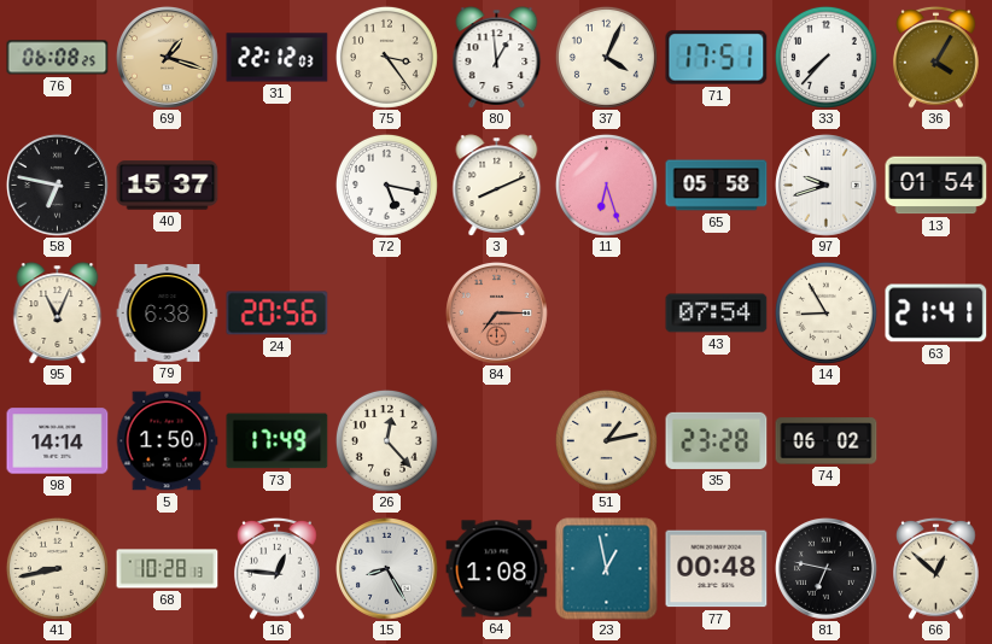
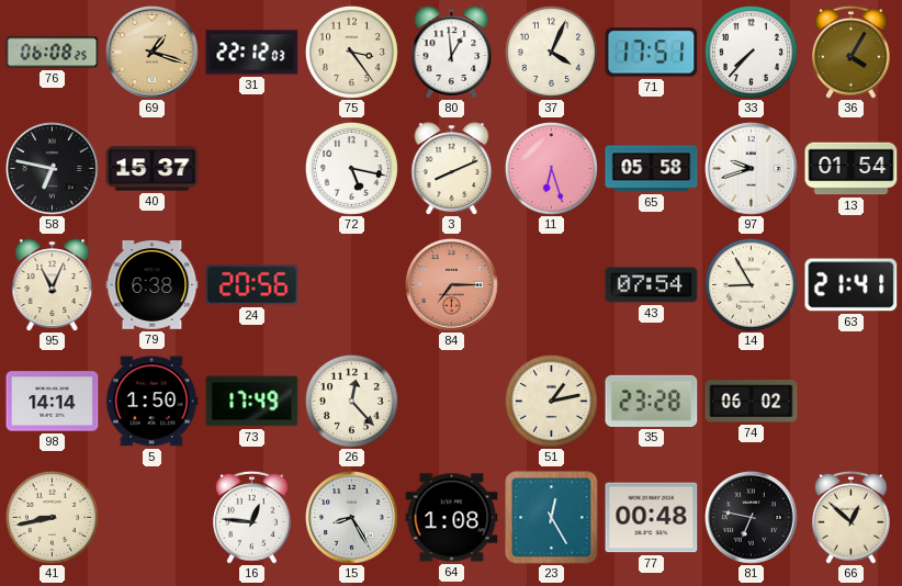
68: 10:28 -> none (168, 569)
23: 12:58 -> 12:25 (552, 518)
